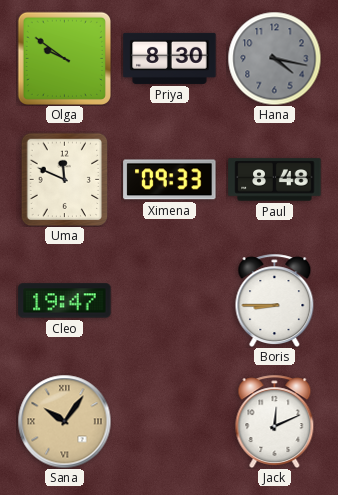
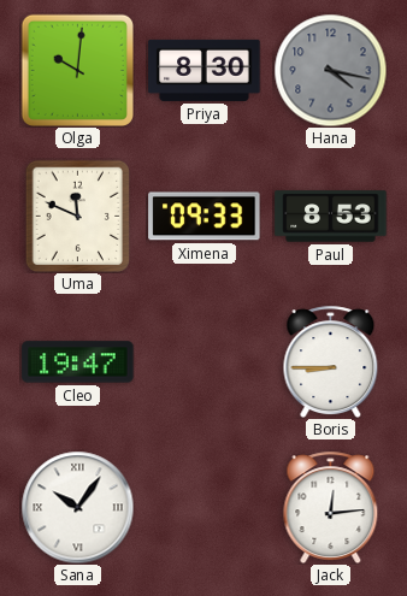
Olga: 9:51 -> 10:01 (77, 70)
Paul: 8:48 -> 8:53 (331, 217)
Sana dial: champagne -> white (77, 507)
Jack: 12:11 -> 12:14 (331, 507)
